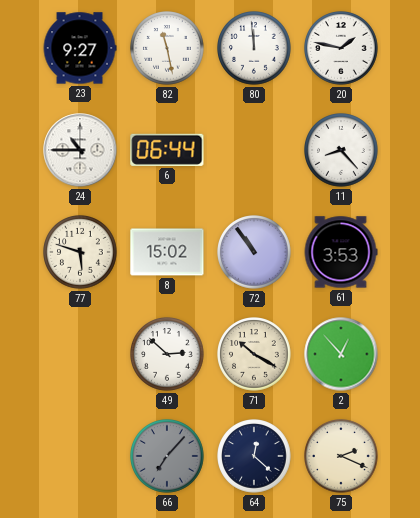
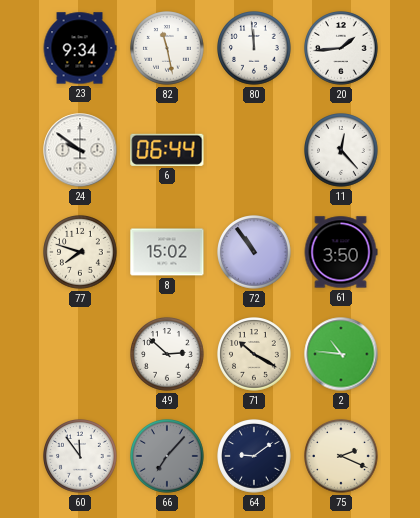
23: 9:27 -> 9:34 (80, 48)
20: 1:47 -> 1:44 (342, 49)
24: 10:45 -> 9:51 (80, 150)
11: 8:23 -> 12:23 (342, 151)
77: 5:48 -> 7:48 (81, 253)
61: 3:53 -> 3:50 (341, 252)
2: 12:53 -> 10:46 (341, 354)
60: none -> 11:54 (81, 457)
64: 12:22 -> 9:09 (255, 457)
